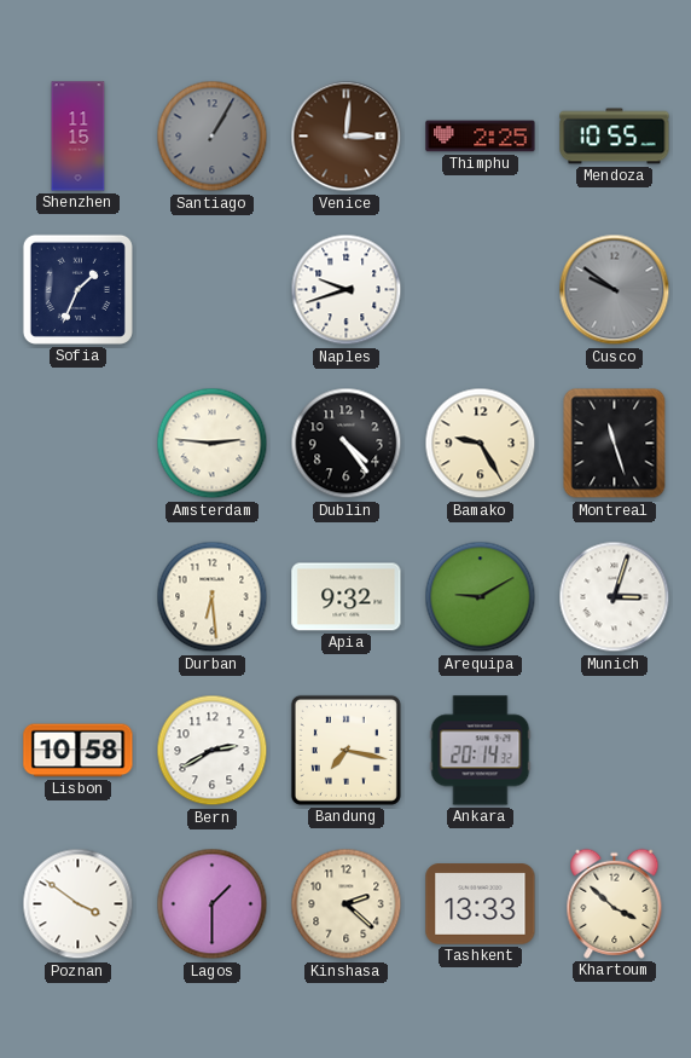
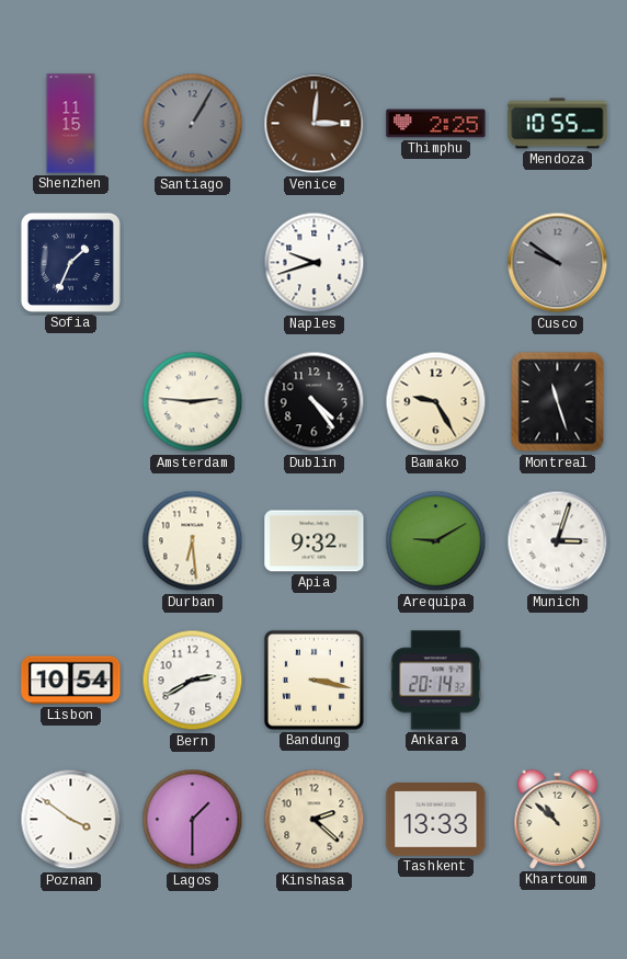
Lisbon: 10:58 -> 10:54 (71, 681)
Bandung: 7:17 -> 3:17 (314, 680)
Khartoum: 3:52 -> 10:52 (558, 819)
